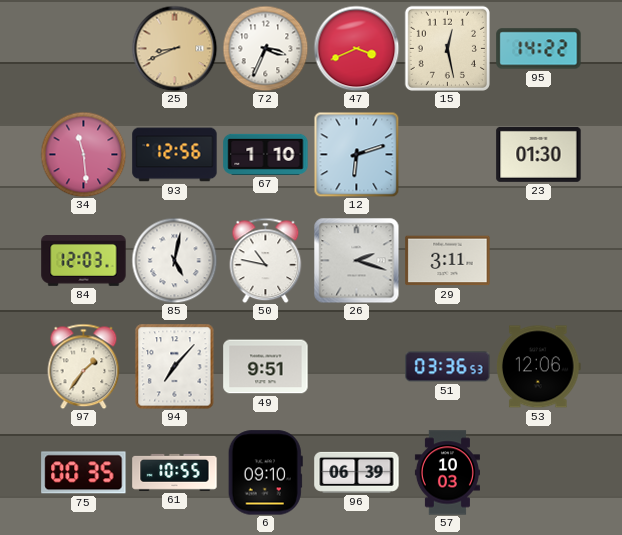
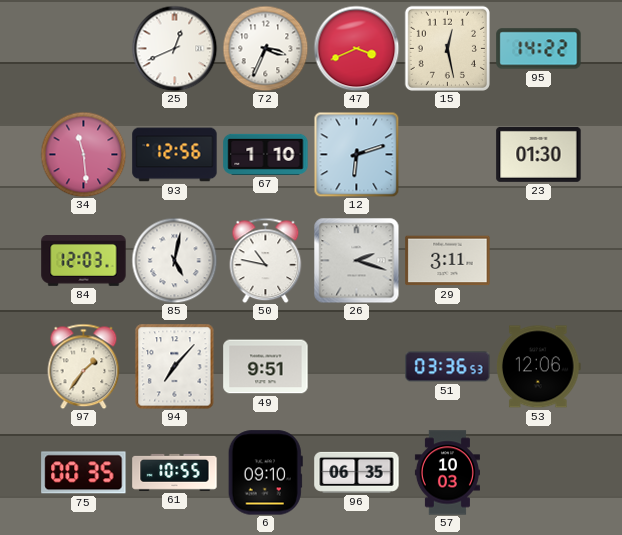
25: 8:41 -> 12:41 (174, 48)
25 dial: champagne -> white (174, 48)
96: 06:39 -> 06:35 (357, 472)
